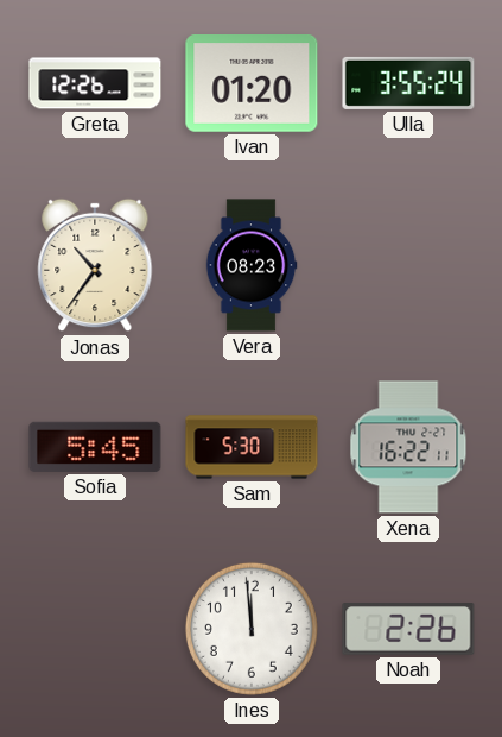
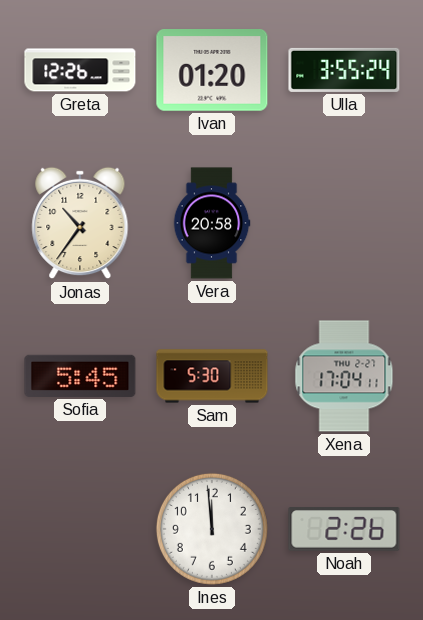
Vera: 08:23 -> 20:58 (212, 223)
Xena: 16:22 -> 17:04 (344, 376)
